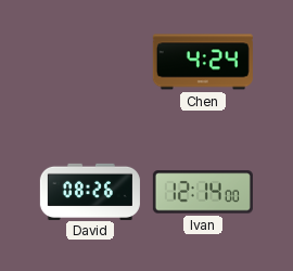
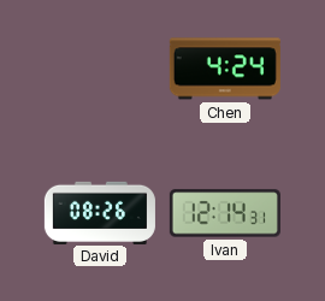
Ivan: 12:14:00 -> 12:14:31 (225, 213)
